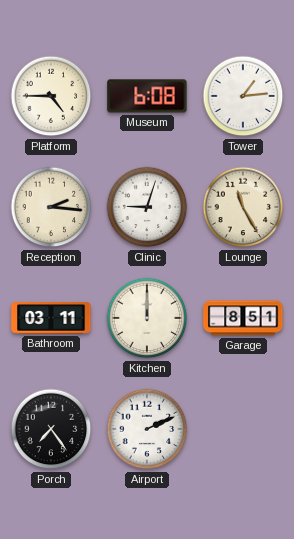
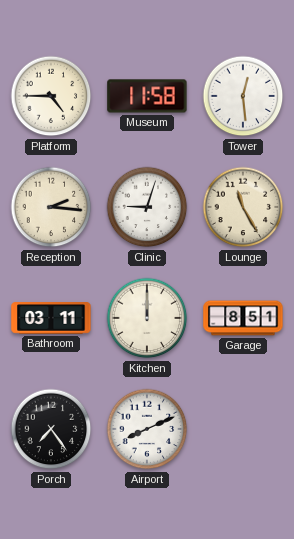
Museum: 6:08 -> 11:58 (147, 96)
Tower: 1:14 -> 12:29 (243, 96)
Airport: 2:11 -> 8:11 (147, 429)
